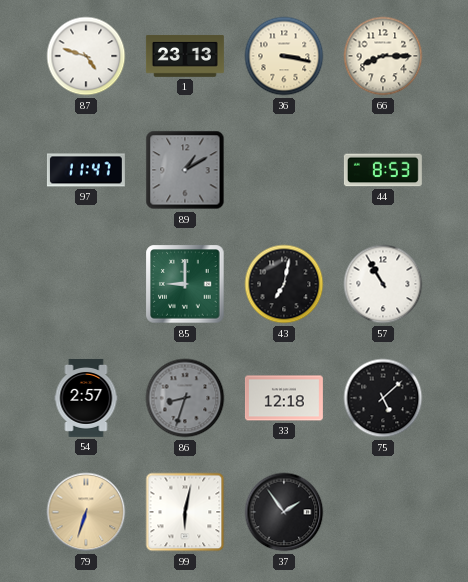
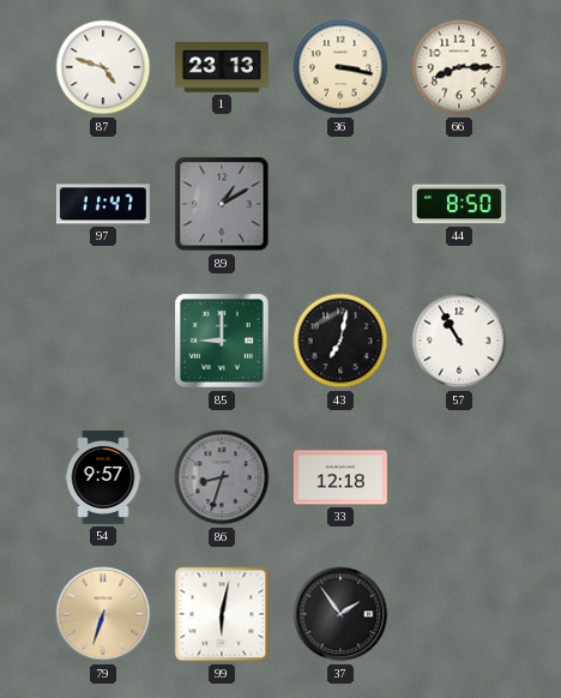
44: 8:53 -> 8:50 (459, 204)
54: 2:57 -> 9:57 (103, 477)
75: 5:08 -> none (383, 398)
